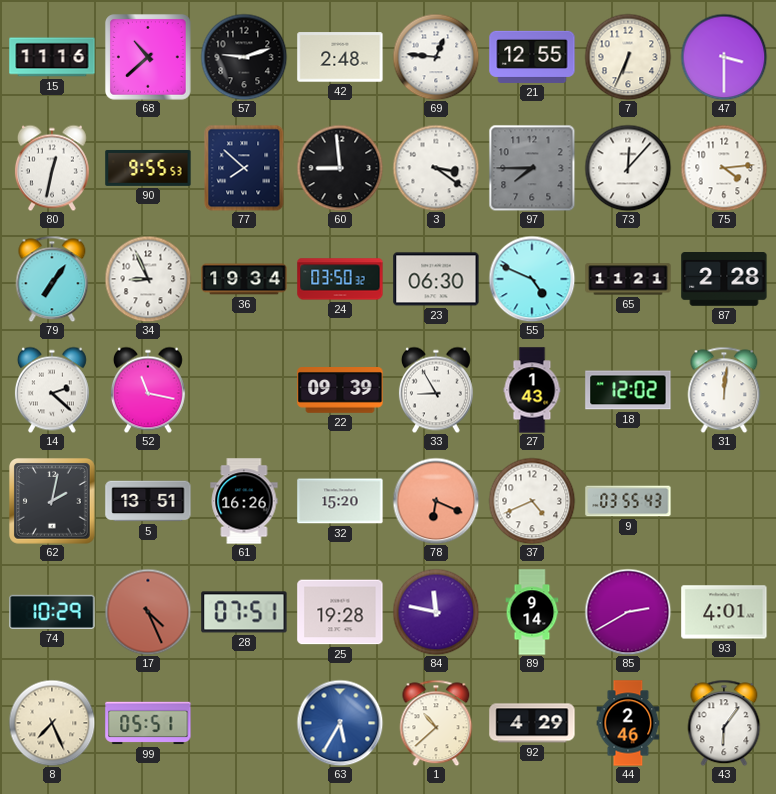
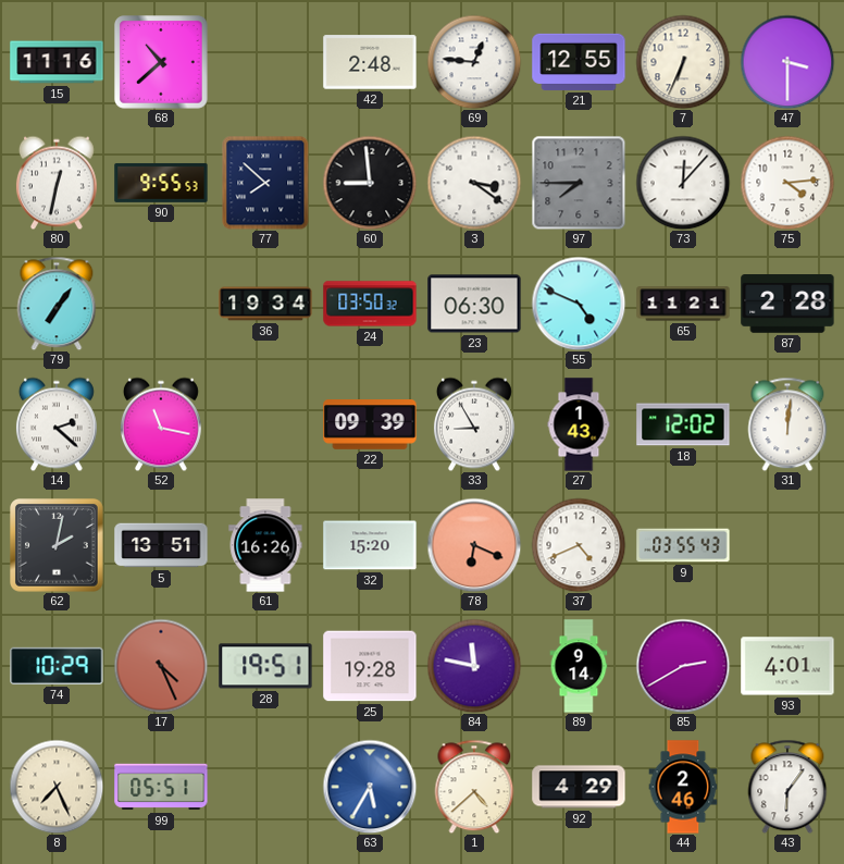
57: 9:12 -> none (244, 57)
34: 8:56 -> none (148, 279)
28: 07:51 -> 19:51 (265, 666)
1: 10:38 -> 4:38 (474, 787)
